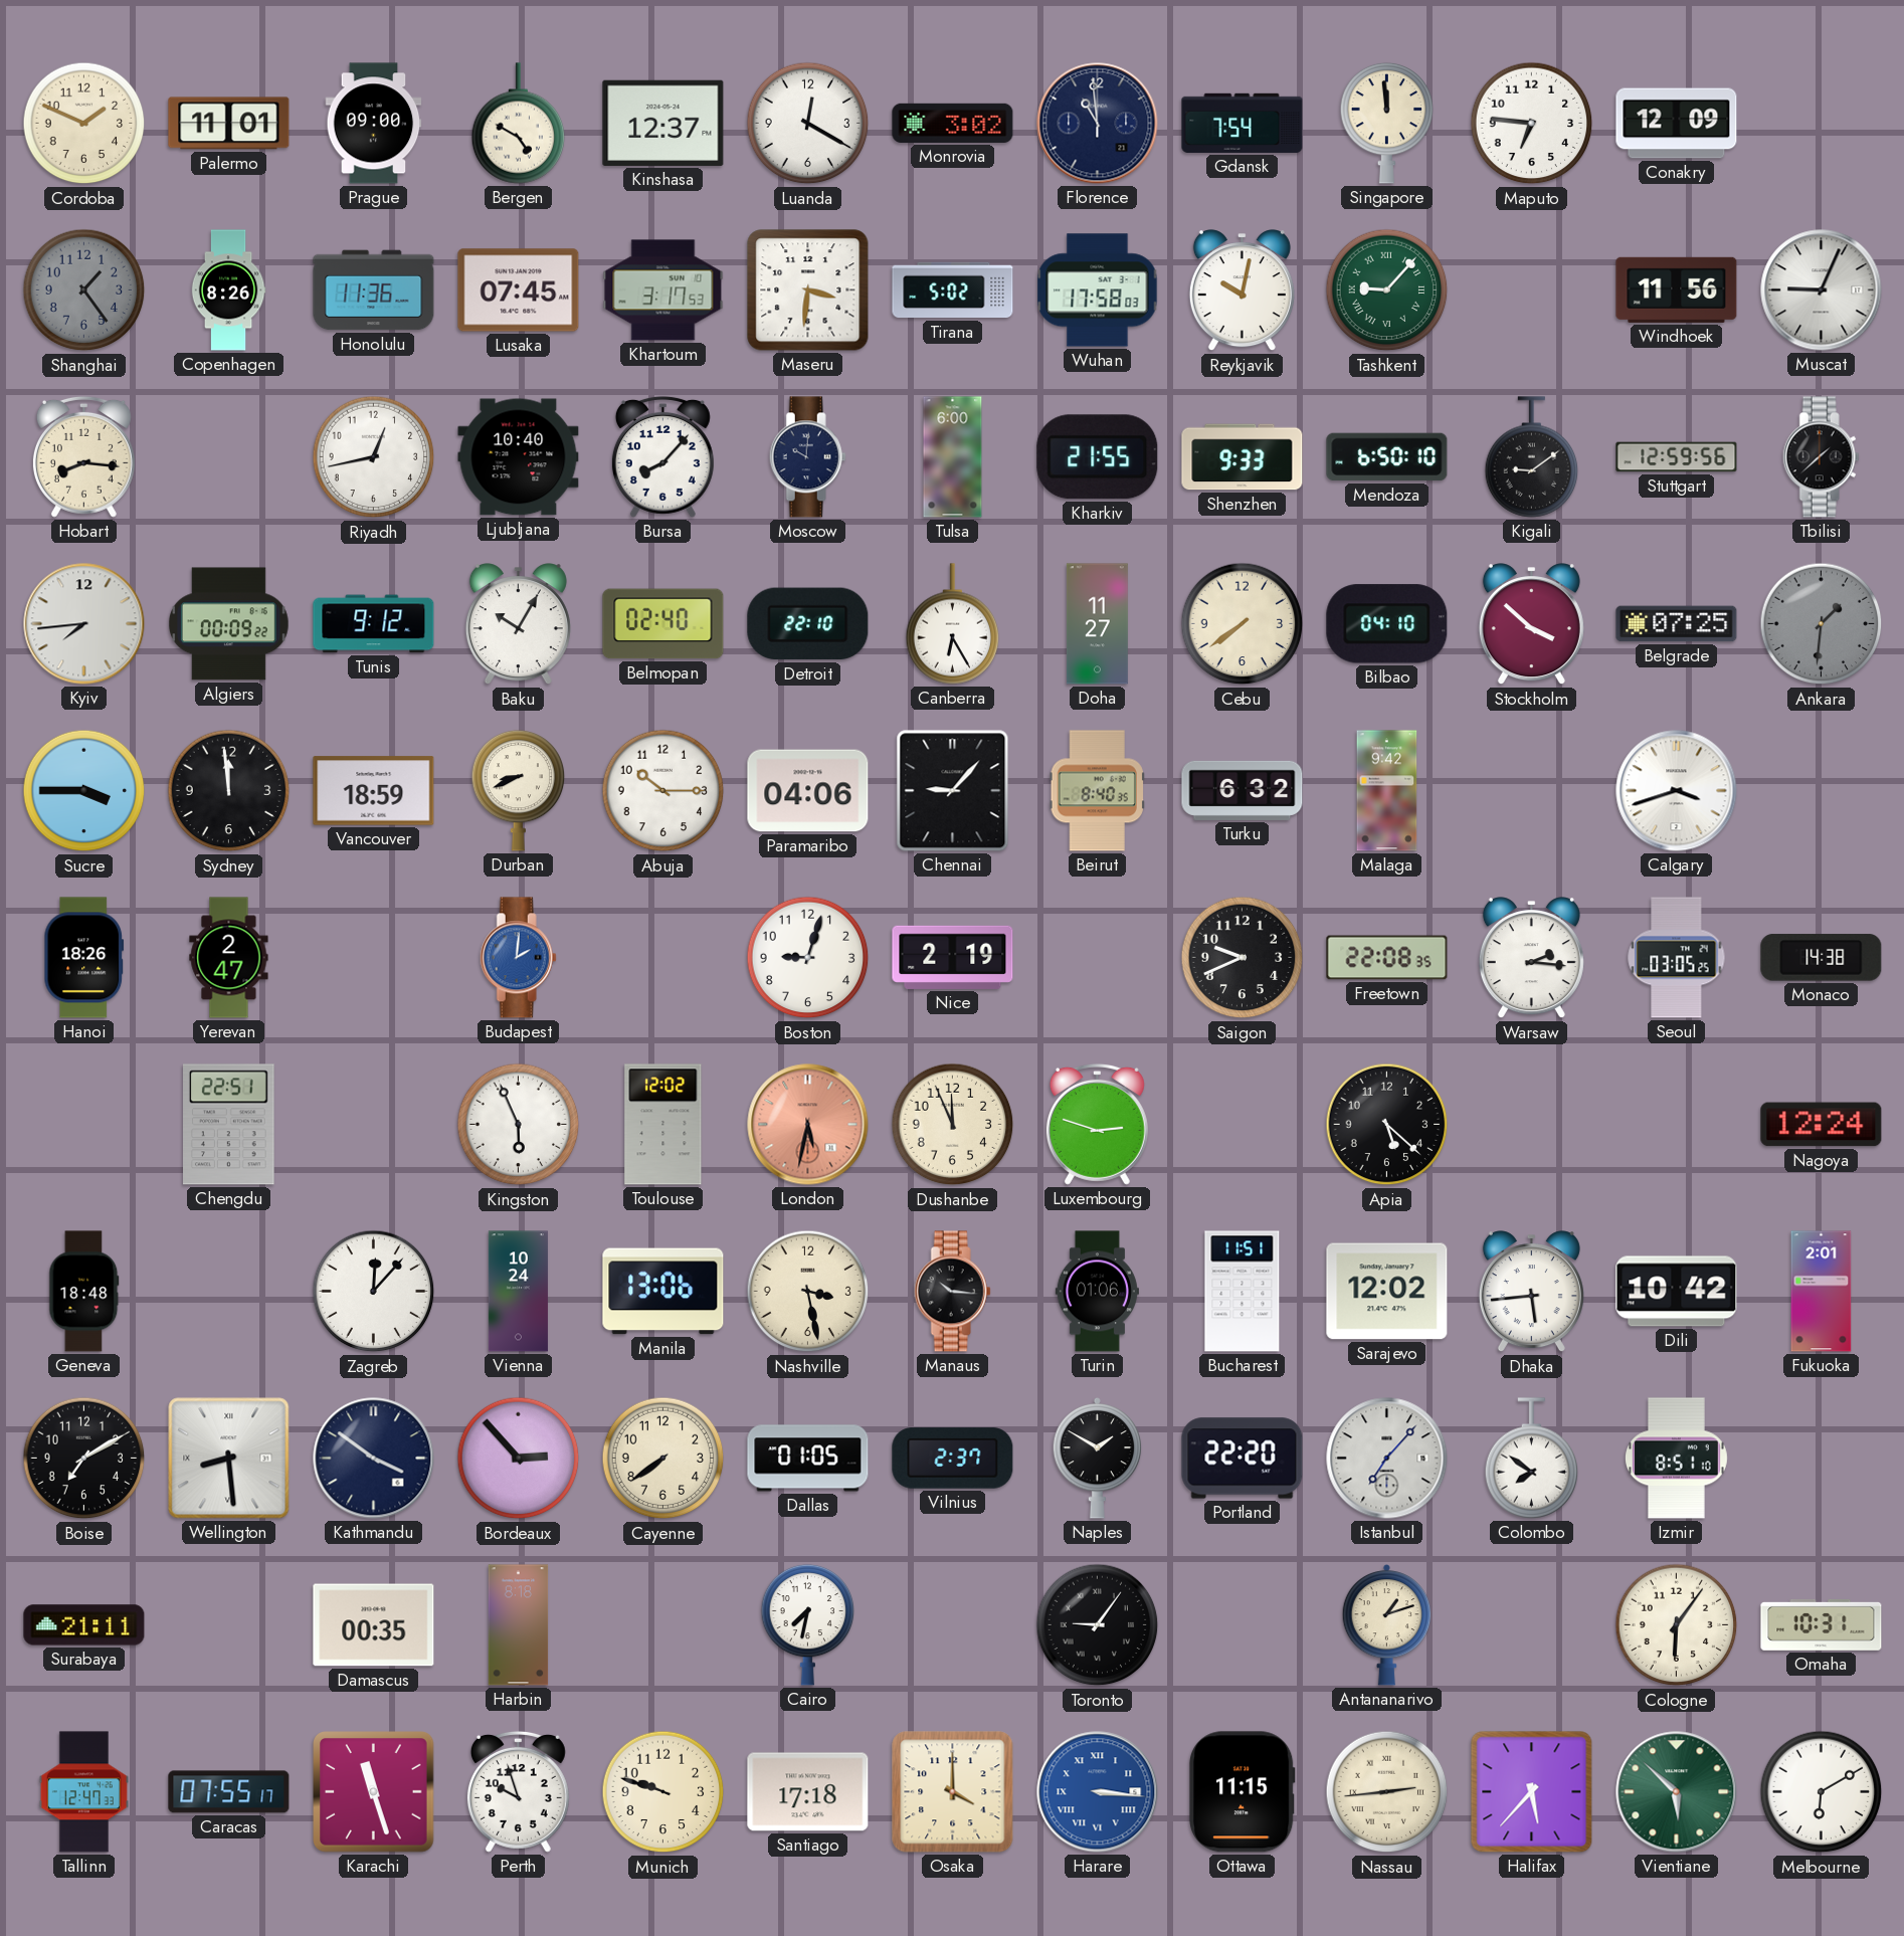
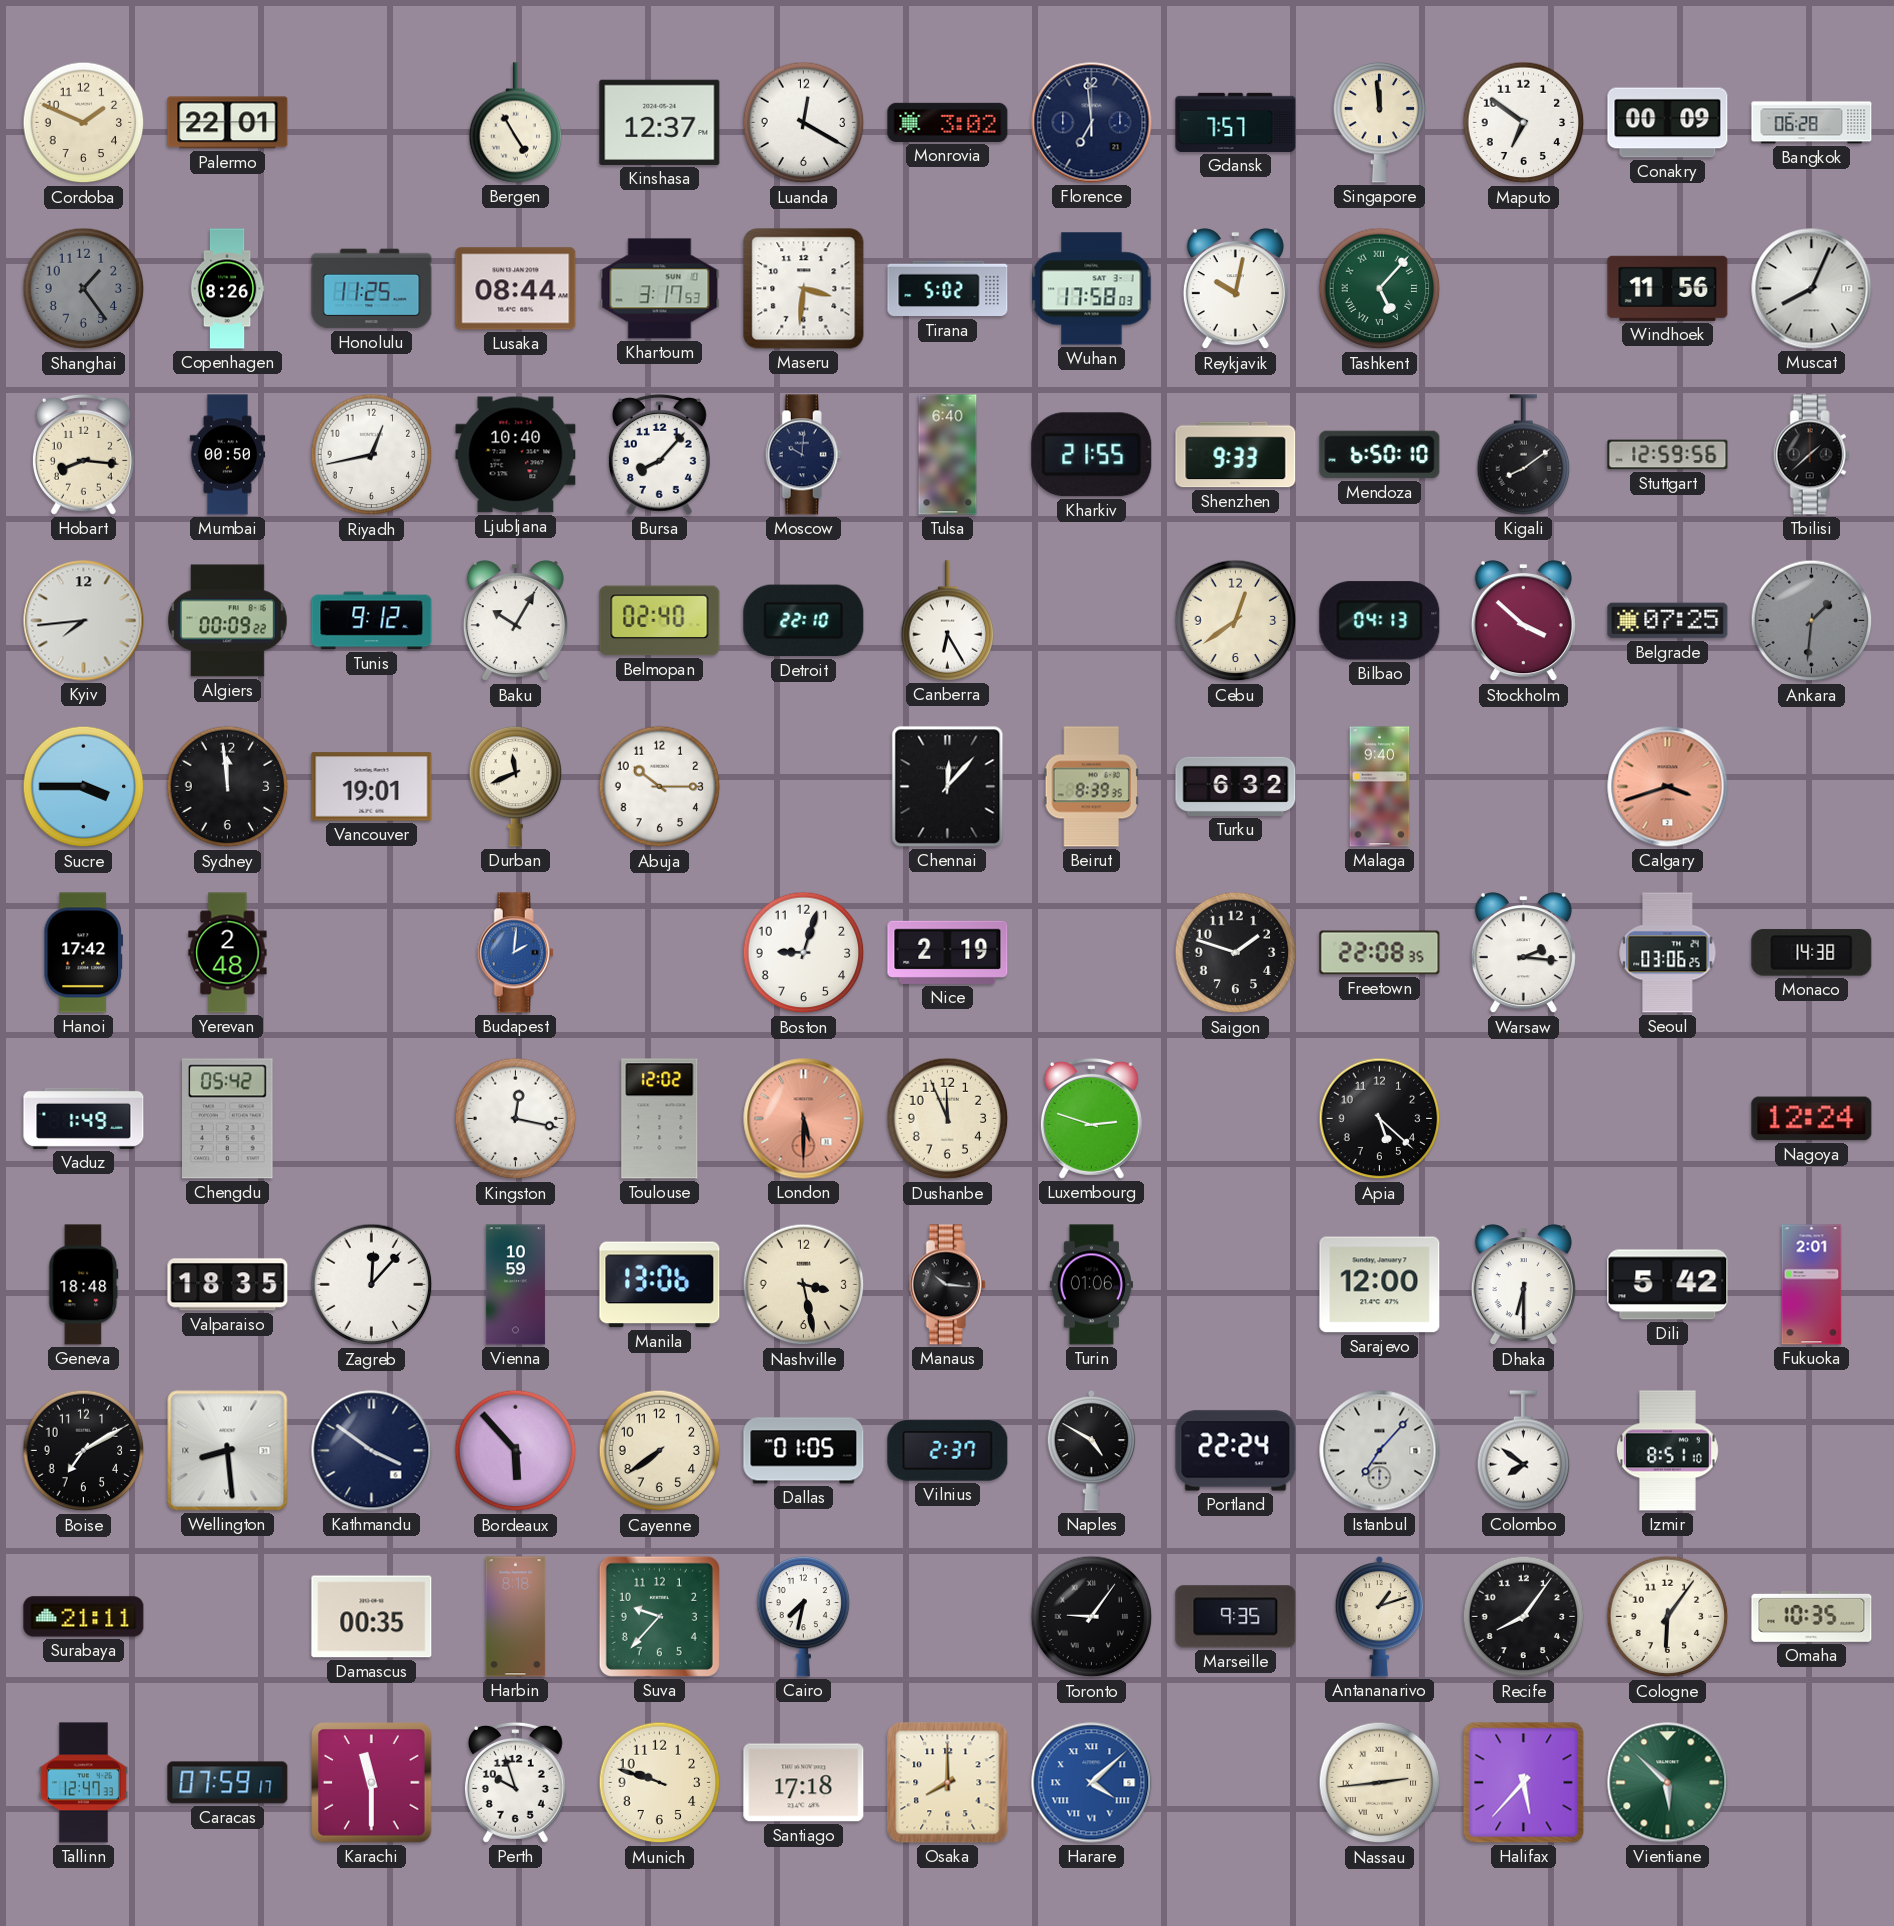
Palermo: 11:01 -> 22:01 (228, 123)
Prague: 09:00 -> none (374, 124)
Bergen: 4:50 -> 4:55 (516, 123)
Florence: 10:59 -> 6:59 (1092, 123)
Gdansk: 7:54 -> 7:57 (1236, 122)
Maputo: 6:46 -> 6:51 (1524, 123)
Conakry: 12:09 -> 00:09 (1668, 123)
Bangkok: none -> 06:28 (1812, 123)
Honolulu: 11:36 -> 11:25 (372, 289)
Lusaka: 07:45 -> 08:44 (516, 289)
Tashkent: 9:07 -> 5:07 (1380, 289)
Muscat: 9:04 -> 8:04 (1812, 289)
Mumbai: none -> 00:50 (228, 455)
Tulsa: 6:00 -> 6:40 (948, 455)
Kigali: 9:09 -> 8:09 (1524, 455)
Doha: 11:27 -> none (1097, 624)
Cebu: 7:39 -> 12:39 (1236, 621)
Bilbao: 04:10 -> 04:13 (1380, 621)
Vancouver: 18:59 -> 19:01 (372, 787)
Durban: 8:41 -> 11:41 (516, 786)
Paramaribo: 04:06 -> none (808, 791)
Chennai: 9:07 -> 12:07 (948, 787)
Beirut: 8:40 -> 8:39 (1091, 787)
Malaga: 9:42 -> 9:40 (1380, 787)
Calgary dial: white -> salmon (1668, 787)
Hanoi: 18:26 -> 17:42 (84, 953)
Yerevan: 2:47 -> 2:48 (228, 953)
Saigon: 9:41 -> 1:48 (1236, 953)
Seoul: 03:05 -> 03:06 (1668, 953)
Vaduz: none -> 1:49 (84, 1118)
Chengdu: 22:51 -> 05:42 (228, 1119)
Kingston: 5:56 -> 12:17 (516, 1119)
London: 5:32 -> 5:30 (804, 1119)
Valparaiso: none -> 18:35 (228, 1285)
Vienna: 10:24 -> 10:59 (515, 1285)
Bucharest: 11:51 -> none (1243, 1292)
Sarajevo: 12:02 -> 12:00 (1380, 1285)
Dhaka: 5:44 -> 6:30 (1523, 1285)
Dili: 10:42 -> 5:42 (1668, 1285)
Bordeaux: 2:53 -> 5:53 (516, 1451)
Naples: 1:50 -> 4:50 (1092, 1450)
Portland: 22:20 -> 22:24 (1236, 1451)
Suva: none -> 9:37 (659, 1616)
Marseille: none -> 9:35 (1236, 1617)
Recife: none -> 8:06 (1524, 1617)
Omaha: 10:31 -> 10:35 (1812, 1616)
Caracas: 07:55 -> 07:59 (228, 1783)
Karachi: 11:27 -> 11:30 (372, 1783)
Osaka: 4:00 -> 8:00 (948, 1783)
Harare: 3:16 -> 4:08 (1092, 1783)
Ottawa: 11:15 -> none (1242, 1792)
Melbourne: 6:10 -> none (1822, 1792)
